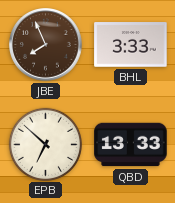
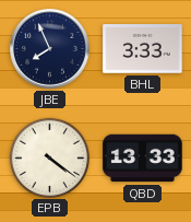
JBE dial: brown -> navy (50, 49)
EPB: 6:52 -> 4:21 (49, 157)
